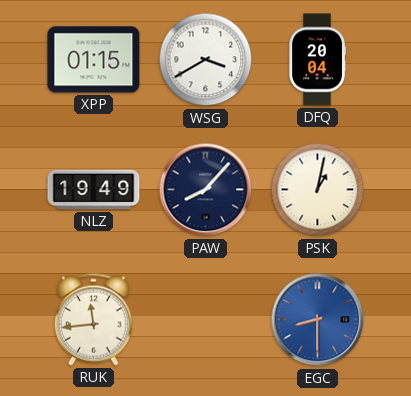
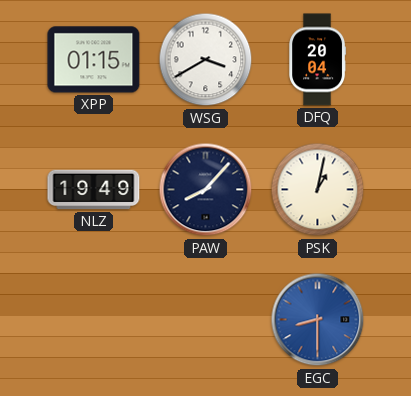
RUK: 11:44 -> none (93, 319)
